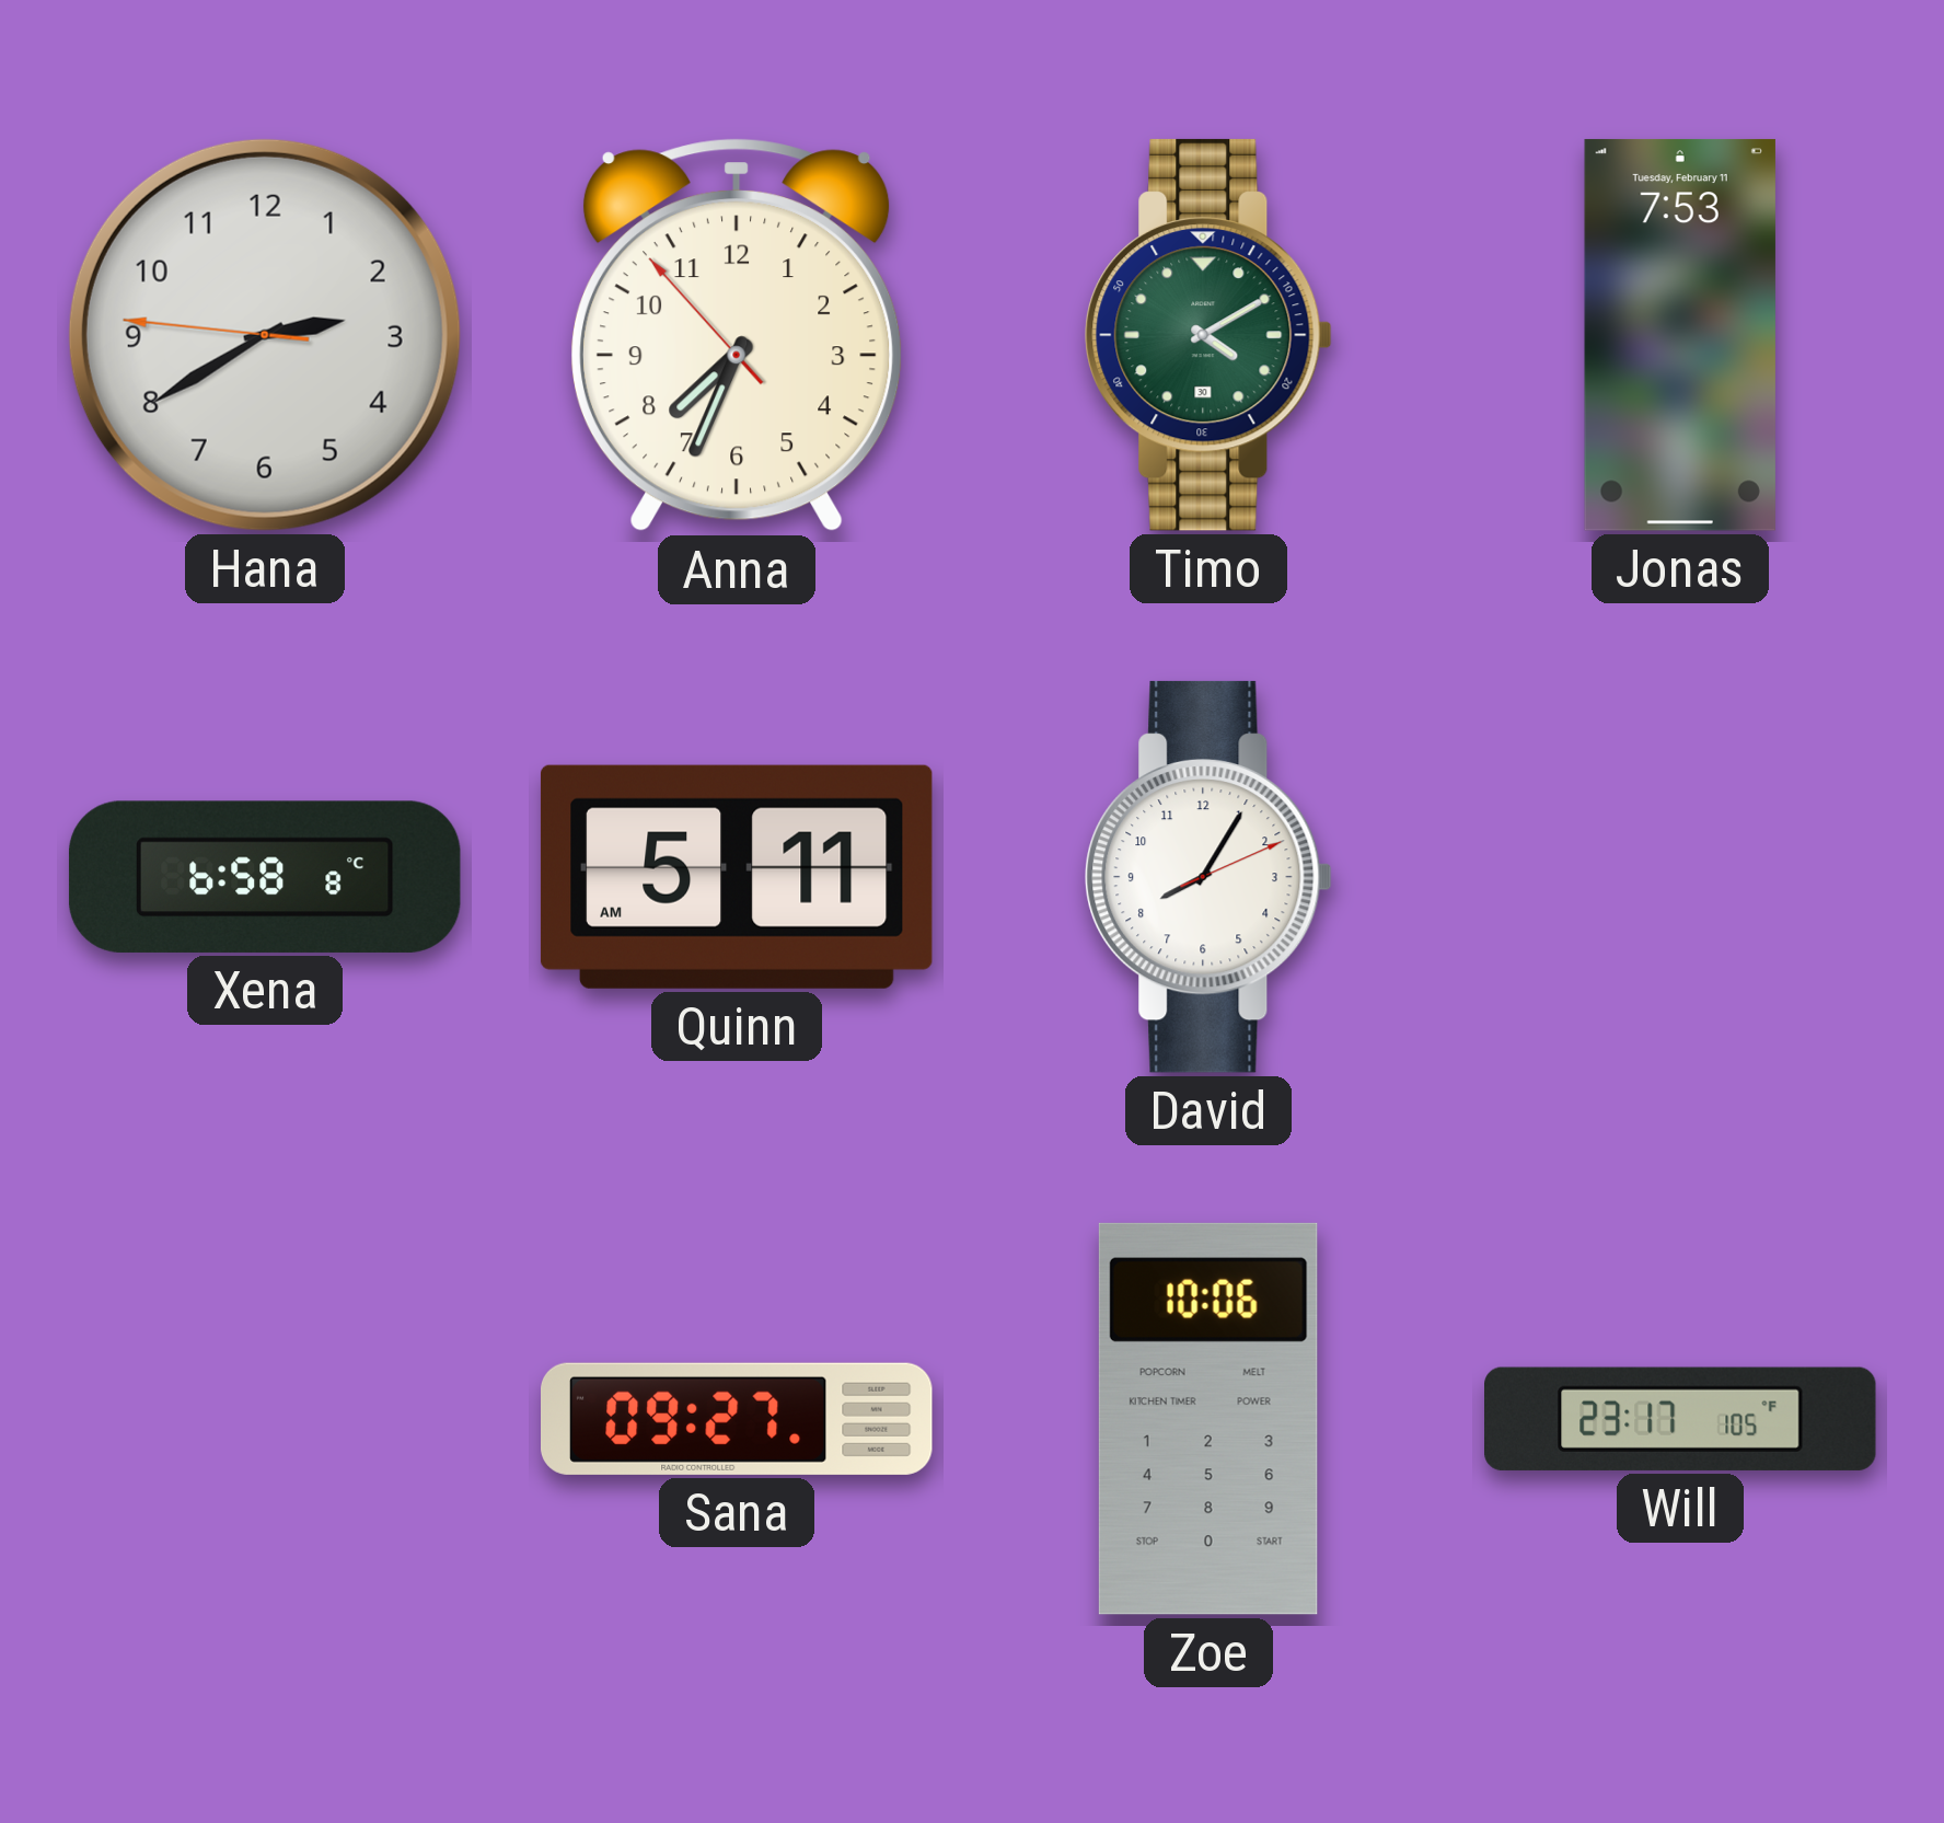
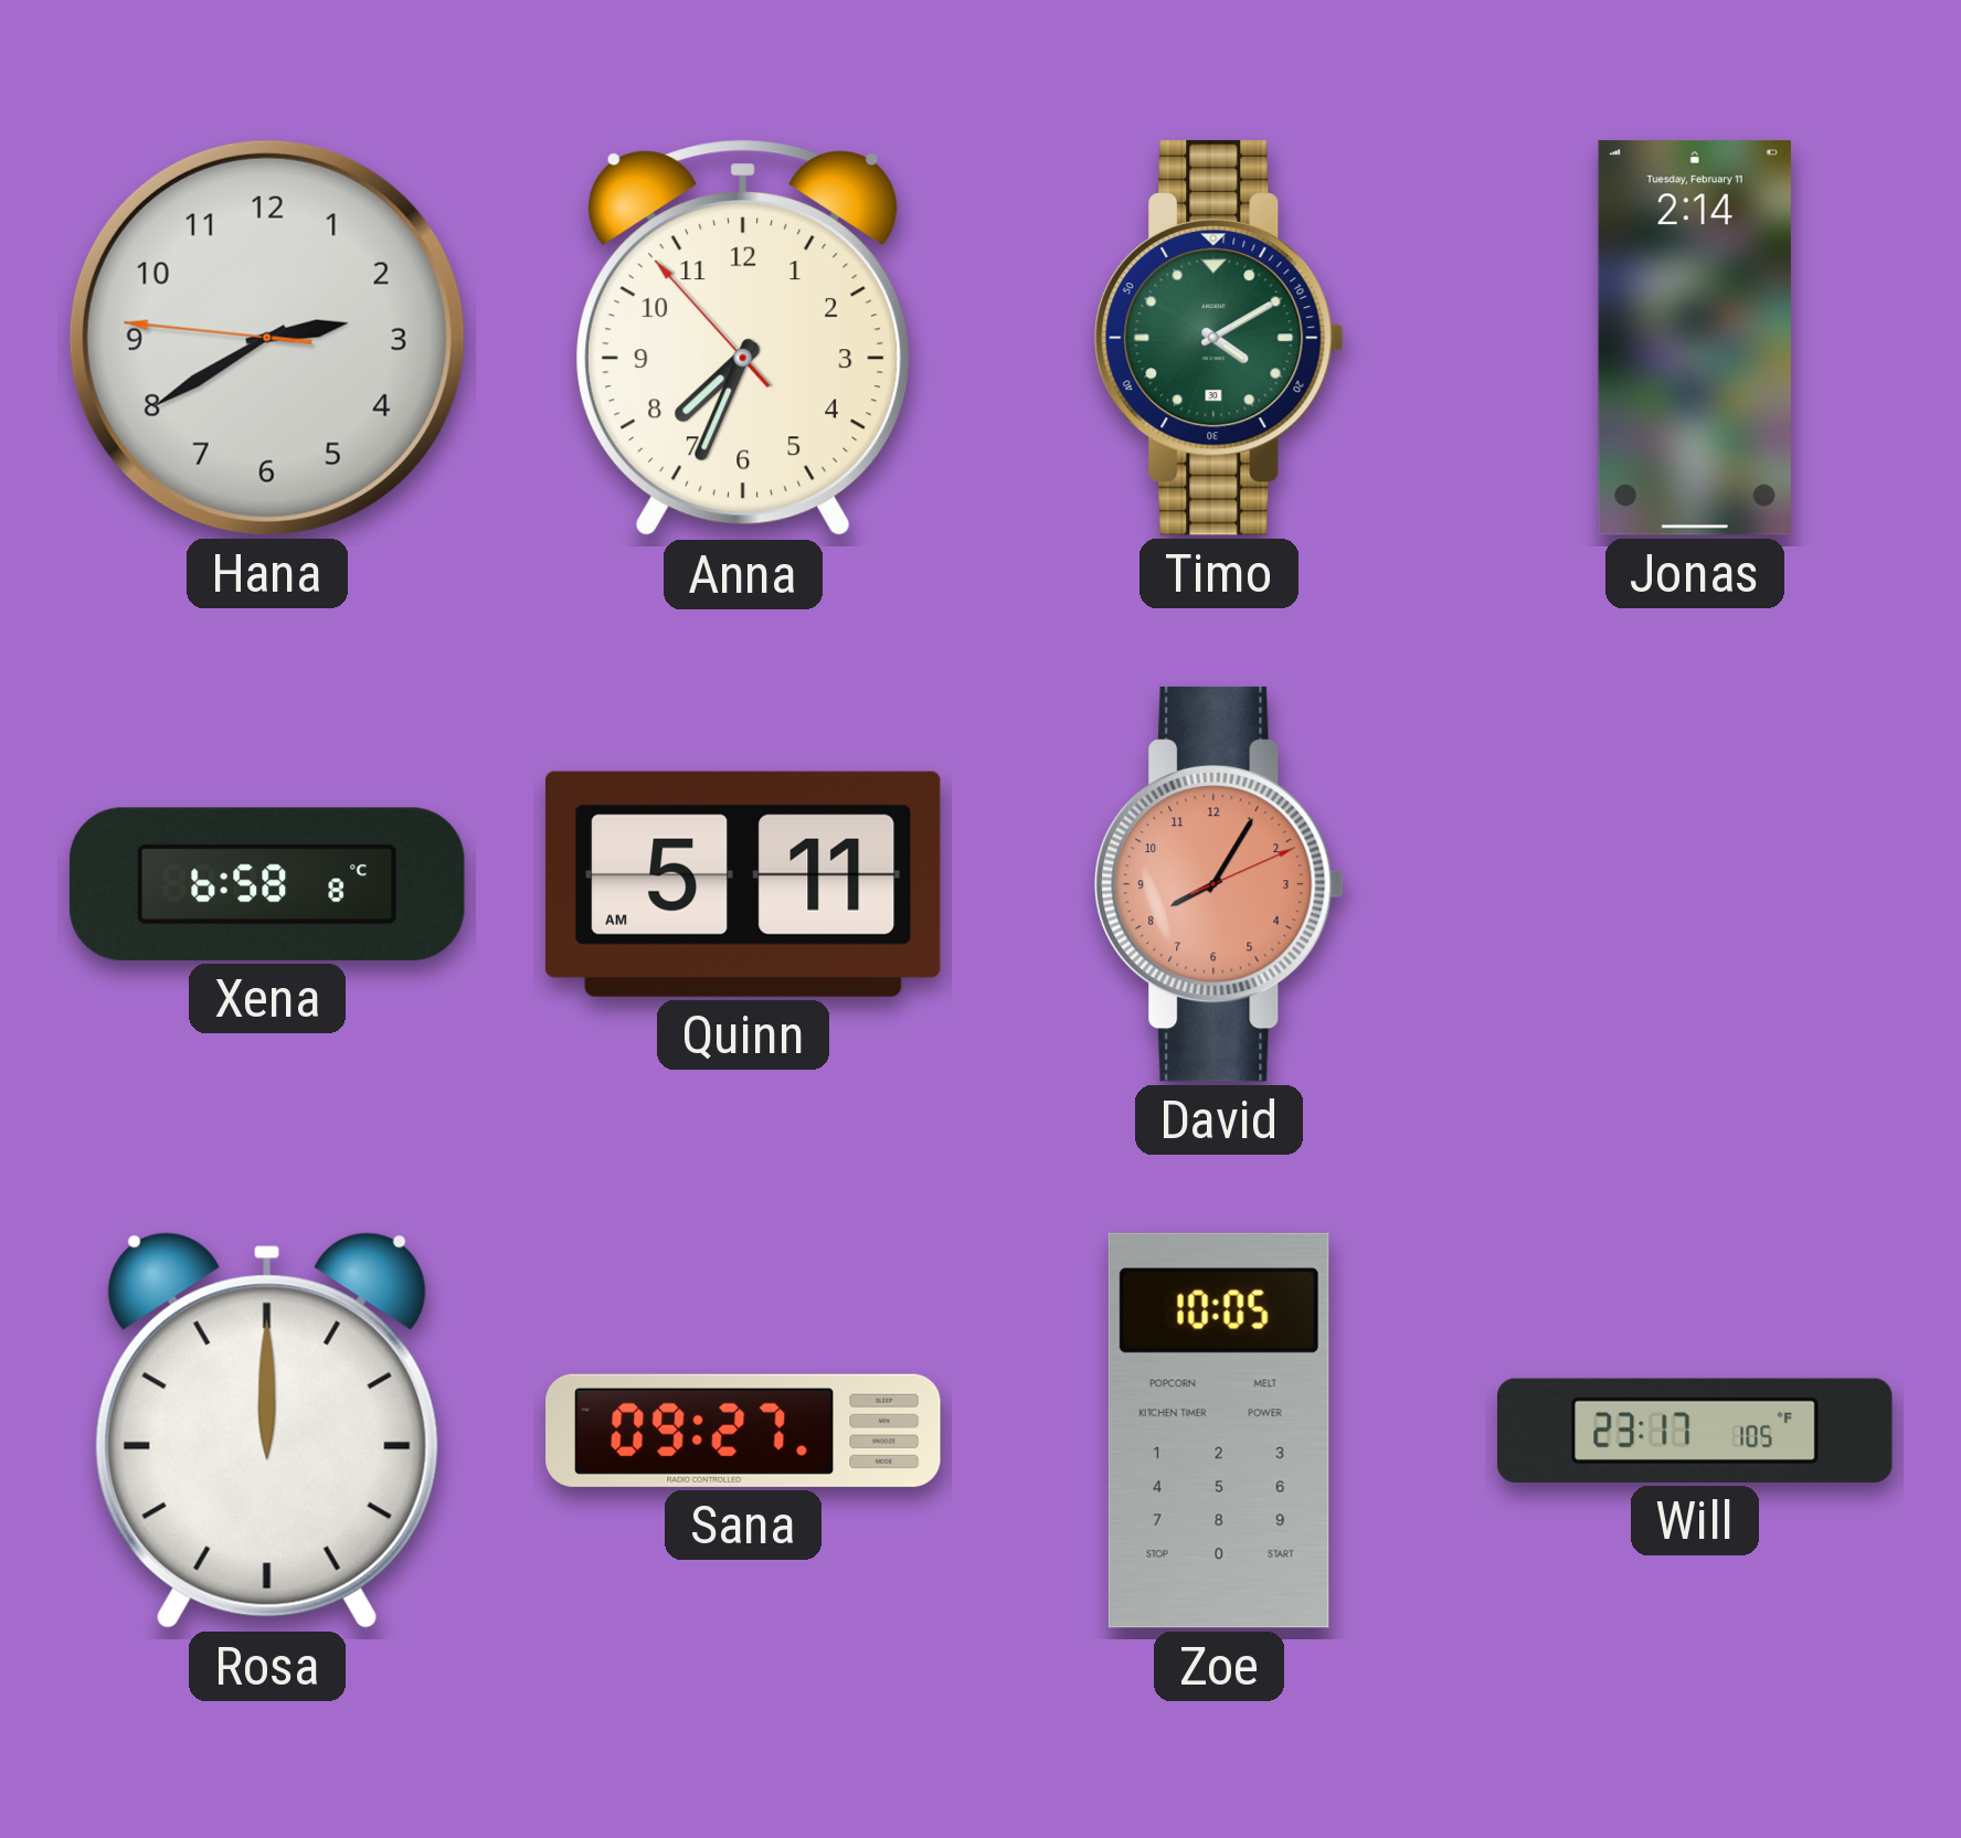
Jonas: 7:53 -> 2:14 (1695, 338)
David dial: white -> salmon (1219, 884)
Rosa: none -> 12:00 (267, 1431)
Zoe: 10:06 -> 10:05 (1219, 1431)
